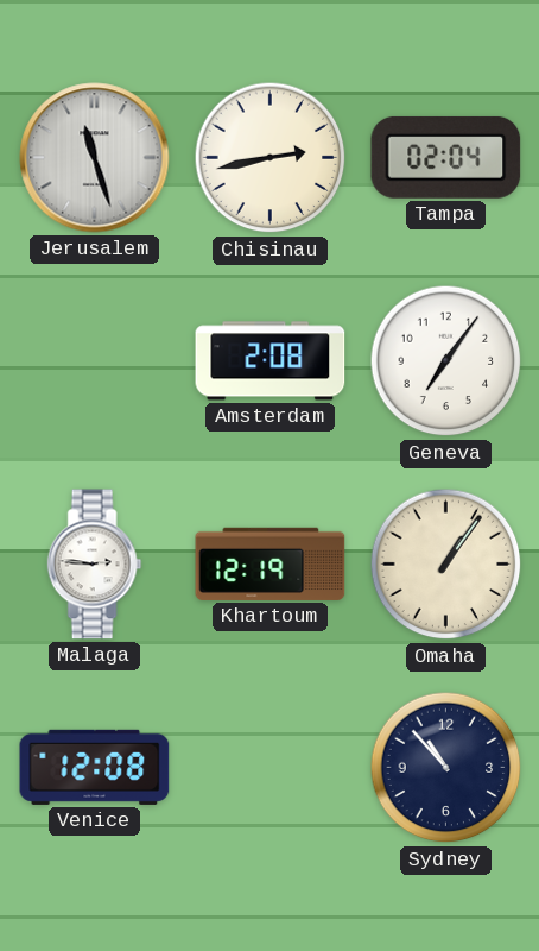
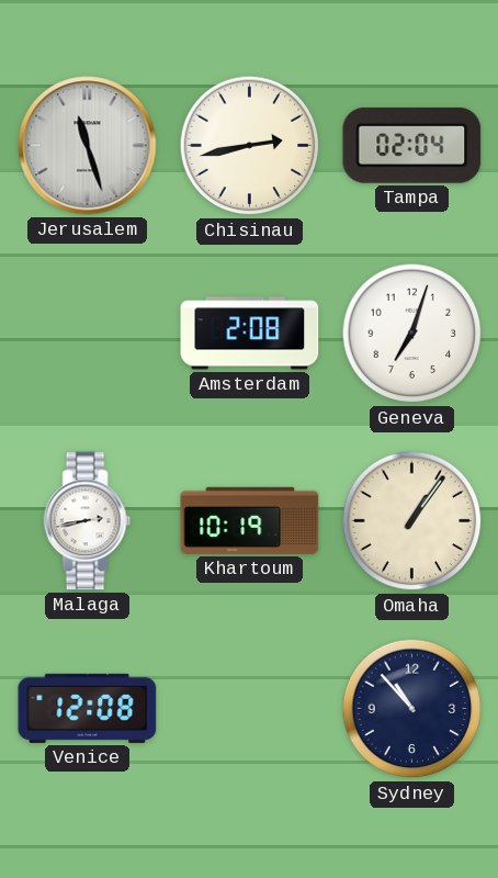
Geneva: 7:06 -> 7:03 (412, 334)
Malaga: 2:46 -> 2:43 (88, 521)
Khartoum: 12:19 -> 10:19 (250, 520)
